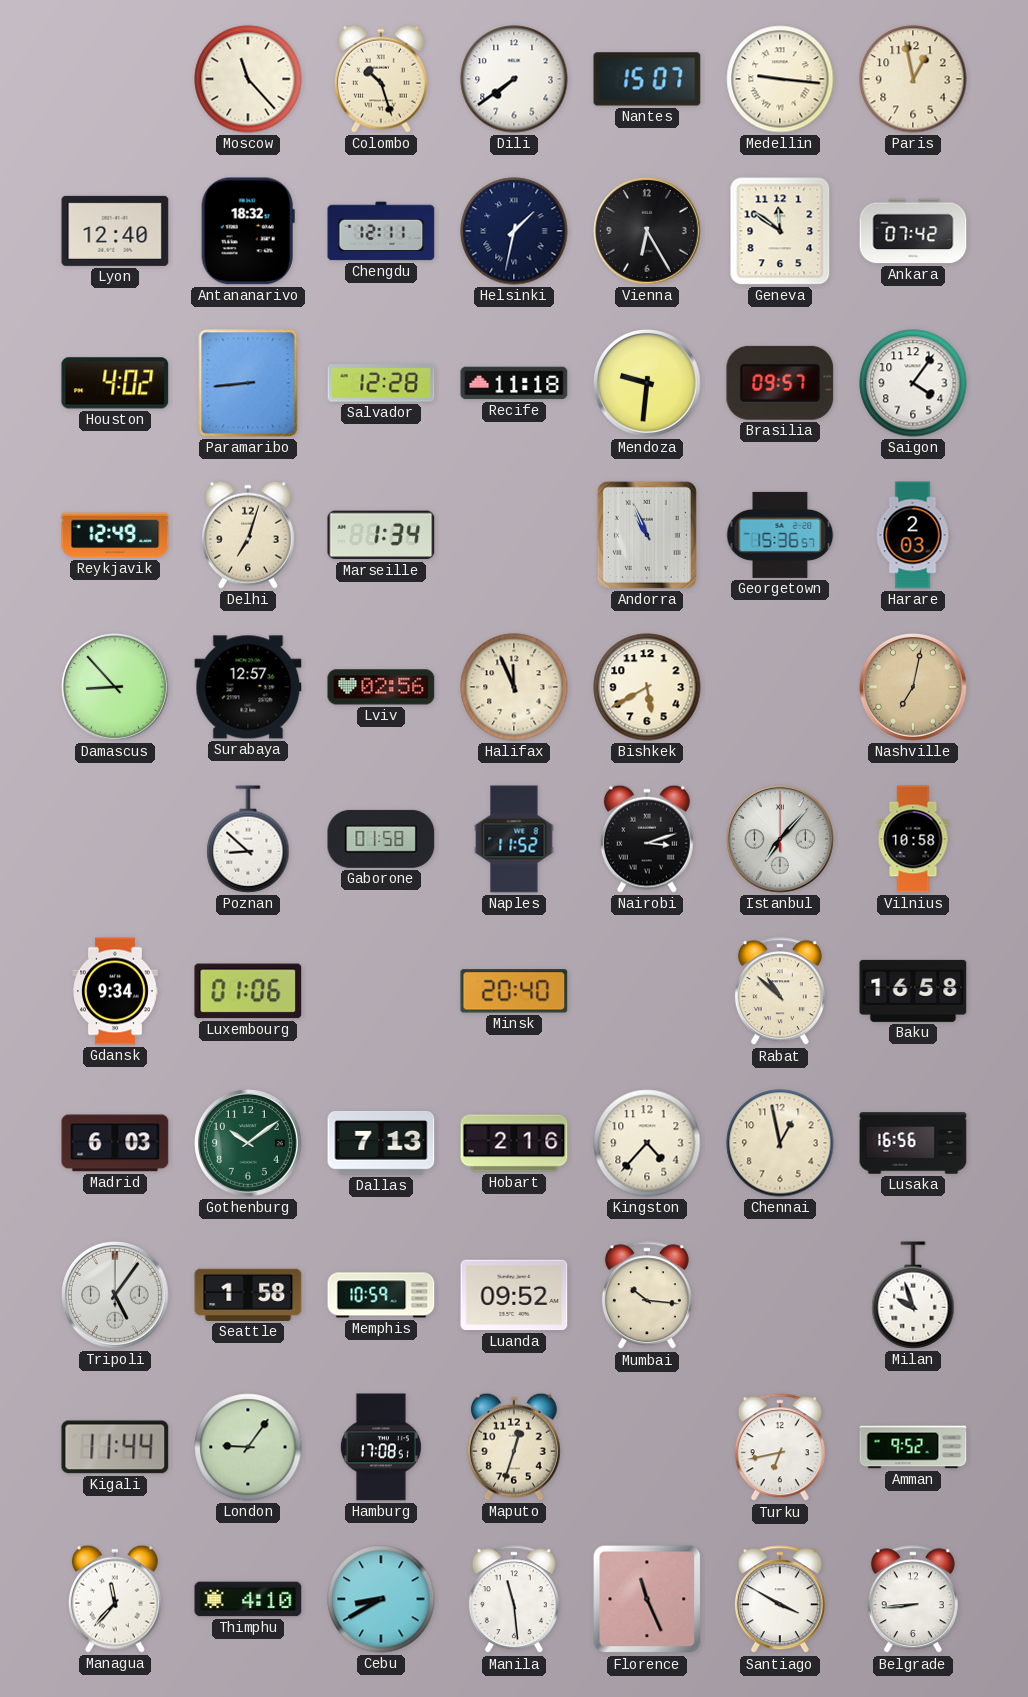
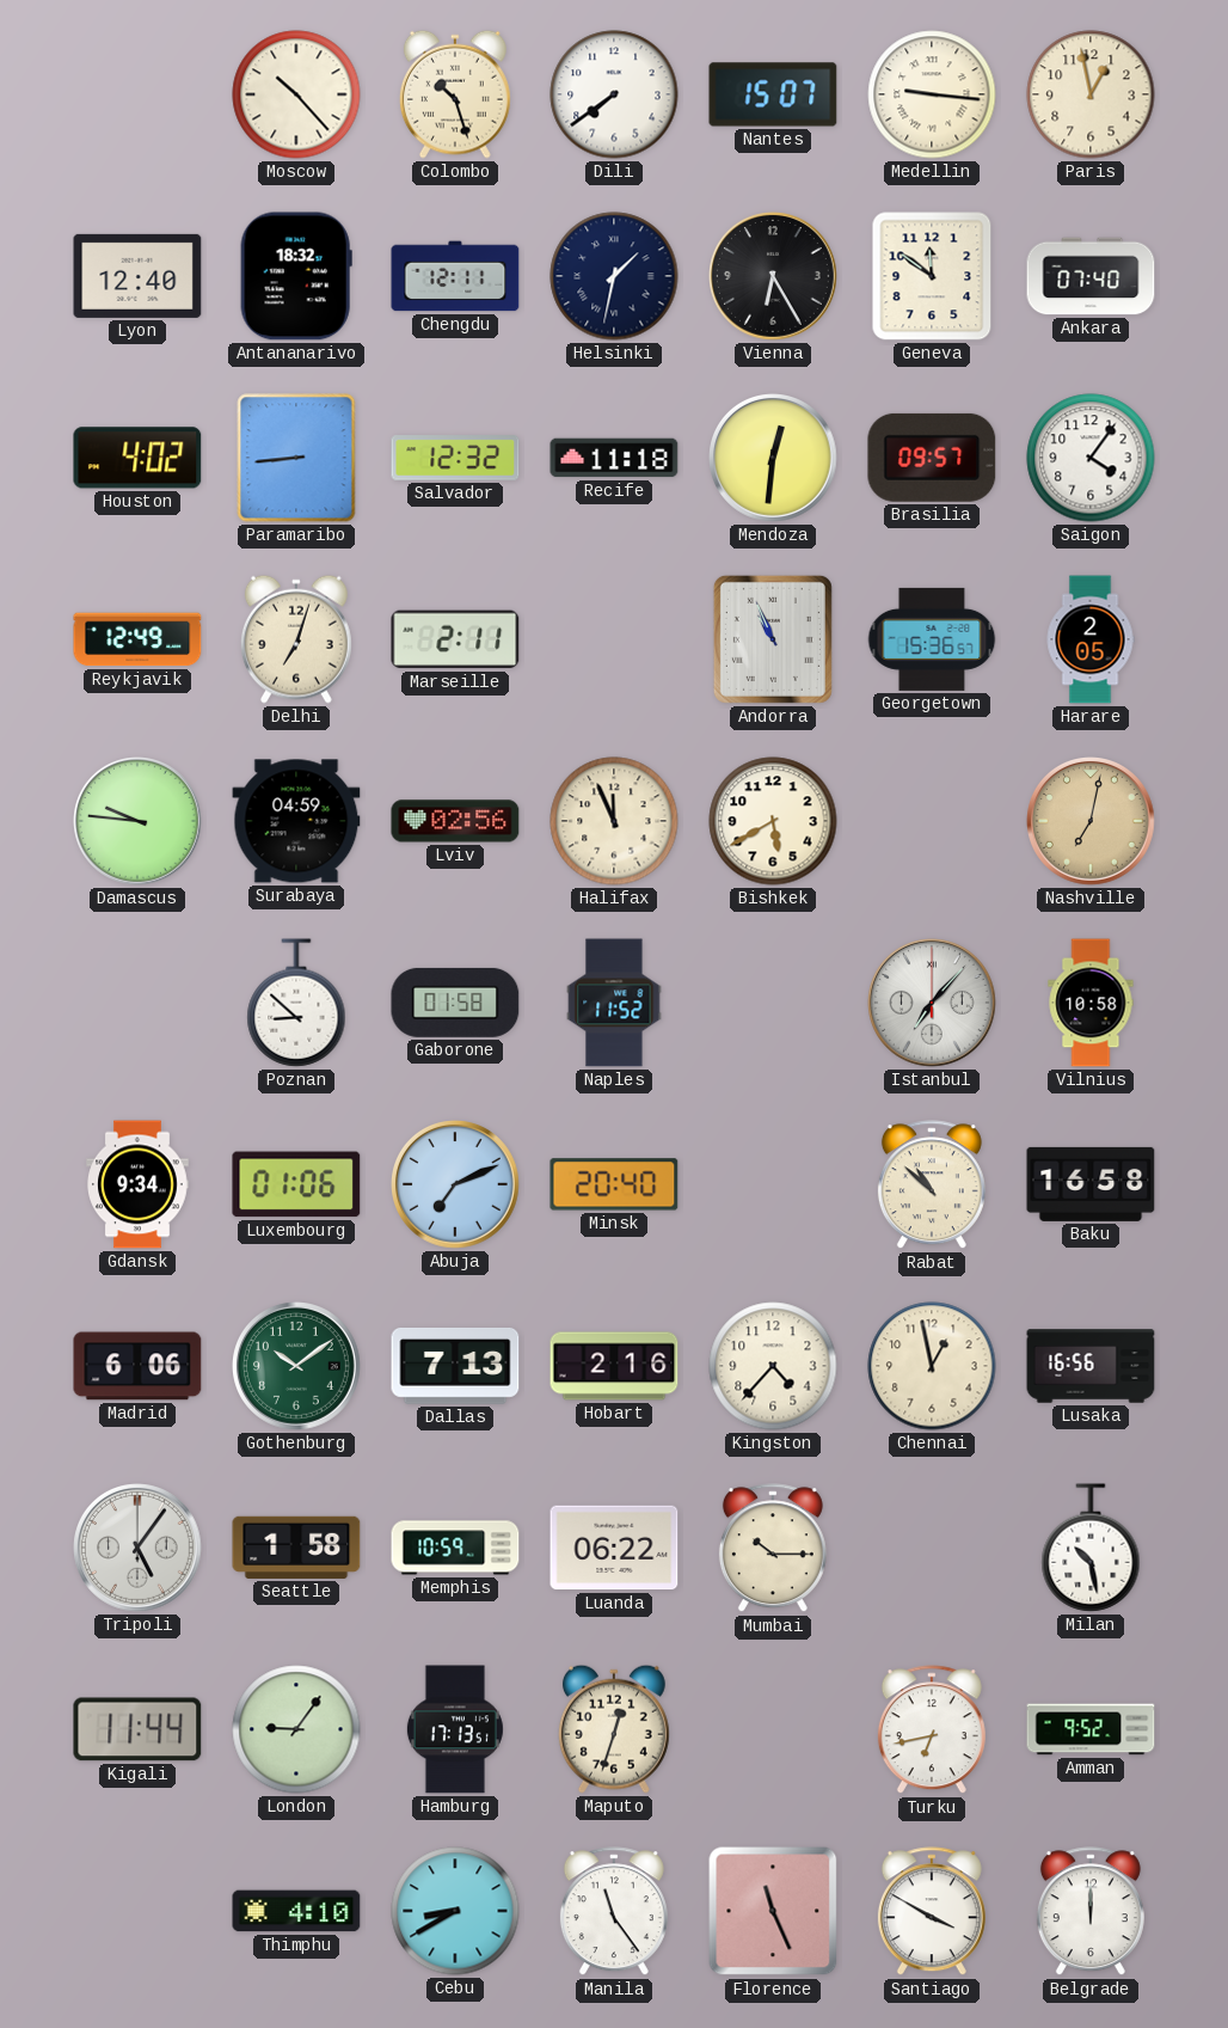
Moscow: 11:23 -> 10:23 (296, 94)
Ankara: 07:42 -> 07:40 (1091, 276)
Salvador: 12:28 -> 12:32 (455, 458)
Mendoza: 9:31 -> 12:31 (774, 459)
Marseille: 1:34 -> 2:11 (455, 639)
Harare: 2:03 -> 2:05 (1091, 639)
Damascus: 8:53 -> 9:46 (139, 822)
Surabaya: 12:57 -> 04:59 (296, 821)
Nairobi: 3:12 -> none (647, 839)
Abuja: none -> 7:11 (456, 1185)
Madrid: 6:03 -> 6:06 (137, 1366)
Luanda: 09:52 -> 06:22 (614, 1548)
Mumbai: 10:16 -> 10:15 (773, 1549)
Milan: 9:57 -> 10:28 (1091, 1548)
Hamburg: 17:08 -> 17:13 (455, 1729)
Managua: 11:37 -> none (115, 1599)
Manila: 11:29 -> 11:24 (614, 1912)
Belgrade: 8:44 -> 12:00 (1091, 1912)
